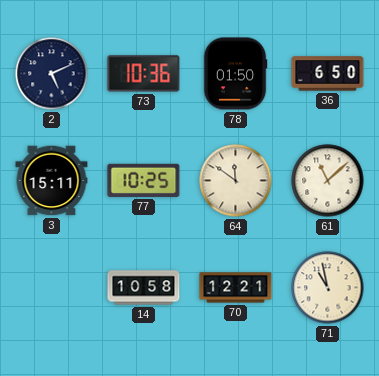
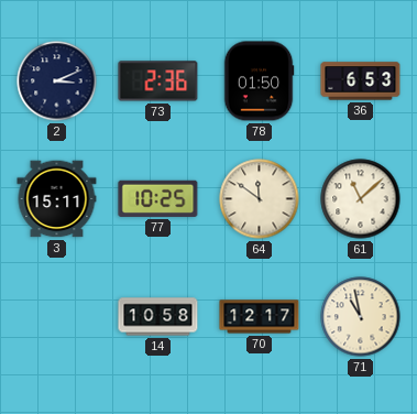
2: 5:11 -> 3:11 (57, 81)
73: 10:36 -> 2:36 (158, 81)
36: 6:50 -> 6:53 (361, 81)
70: 12:21 -> 12:17 (260, 317)
